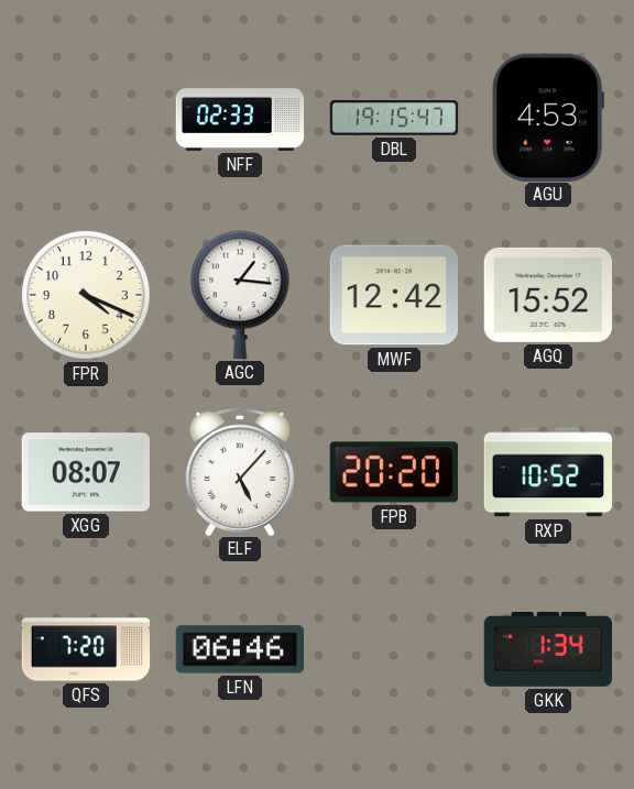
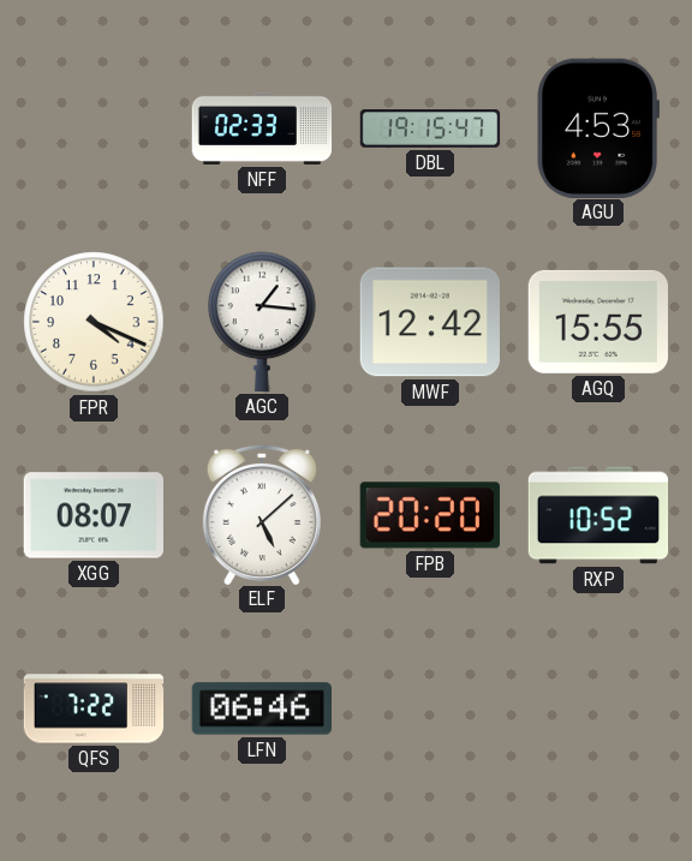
AGQ: 15:52 -> 15:55 (597, 322)
ELF: 5:07 -> 5:08 (262, 514)
QFS: 7:20 -> 7:22 (94, 708)
GKK: 1:34 -> none (548, 650)
